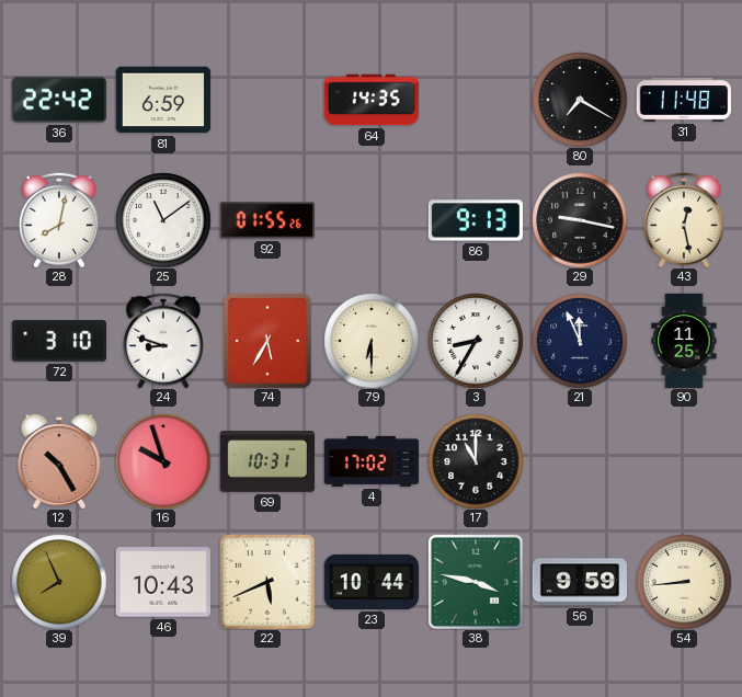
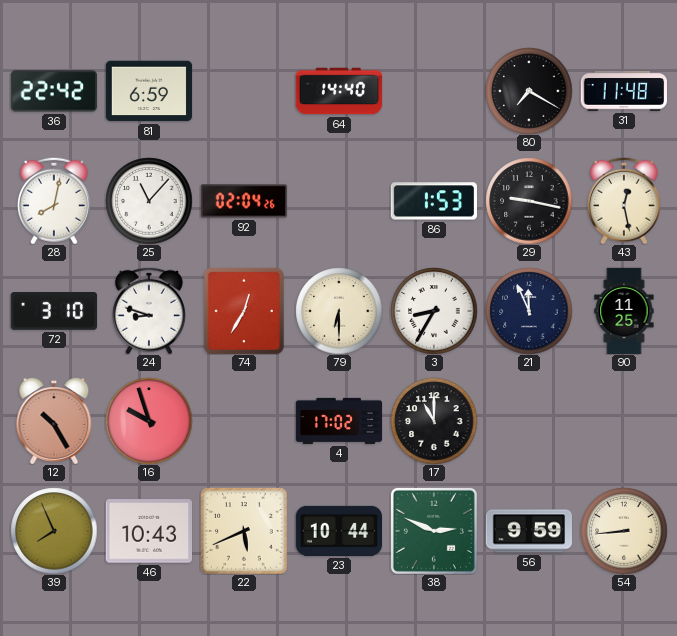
64: 14:35 -> 14:40 (339, 91)
25: 11:09 -> 11:07 (149, 201)
92: 01:55 -> 02:04 (243, 201)
86: 9:13 -> 1:53 (433, 201)
74: 5:35 -> 12:35 (244, 311)
69: 10:31 -> none (267, 461)
38: 3:47 -> 2:49 (434, 531)
